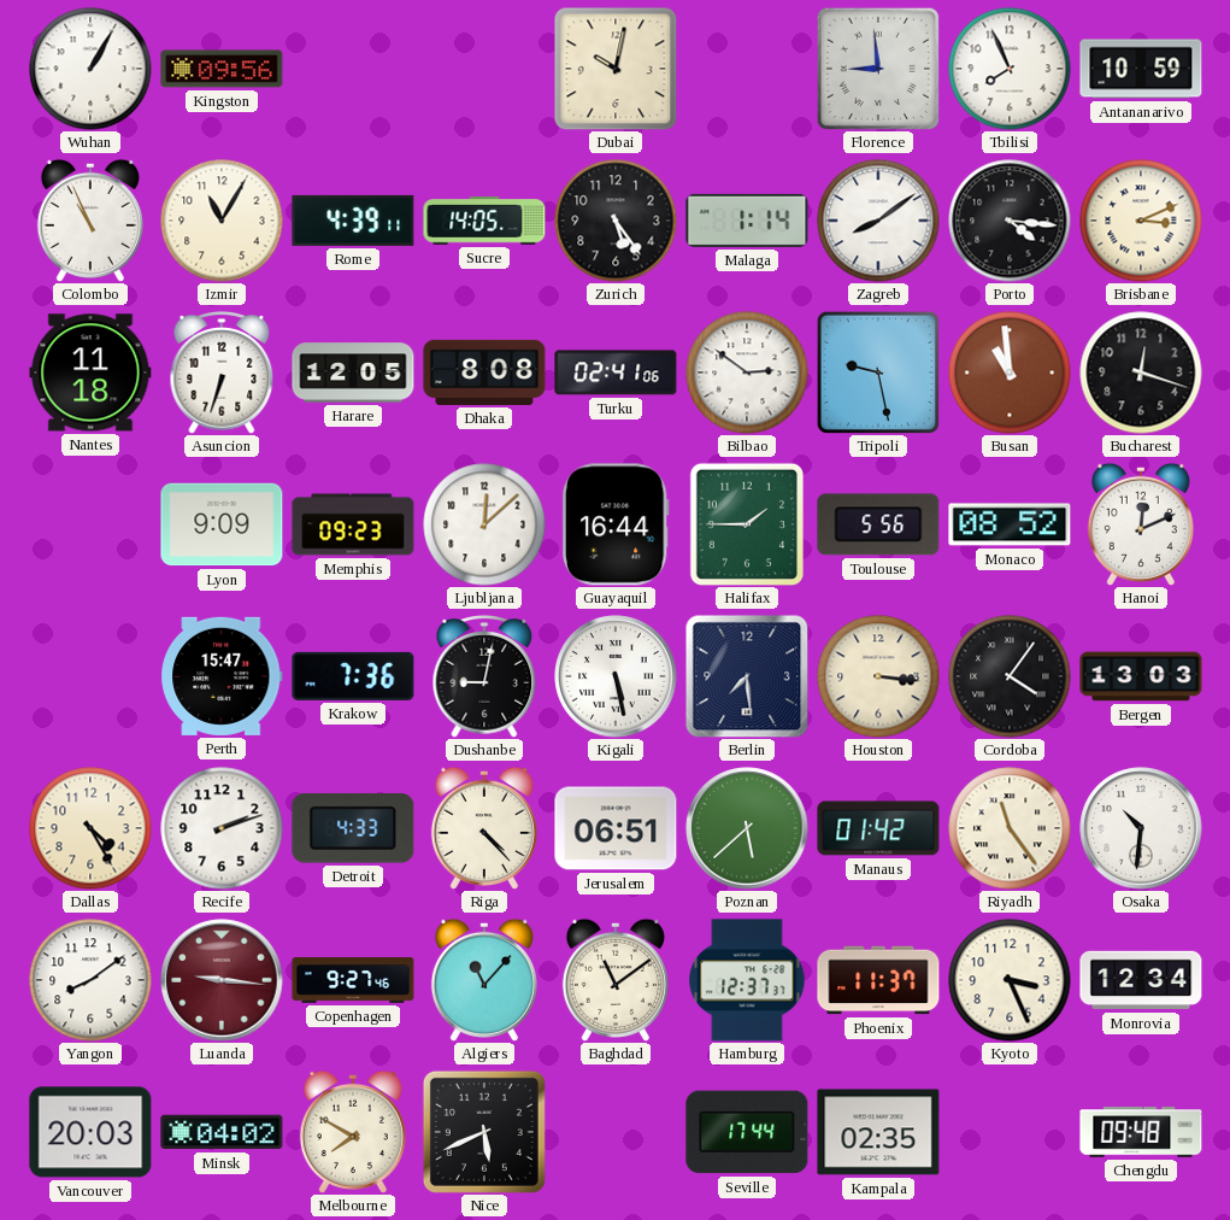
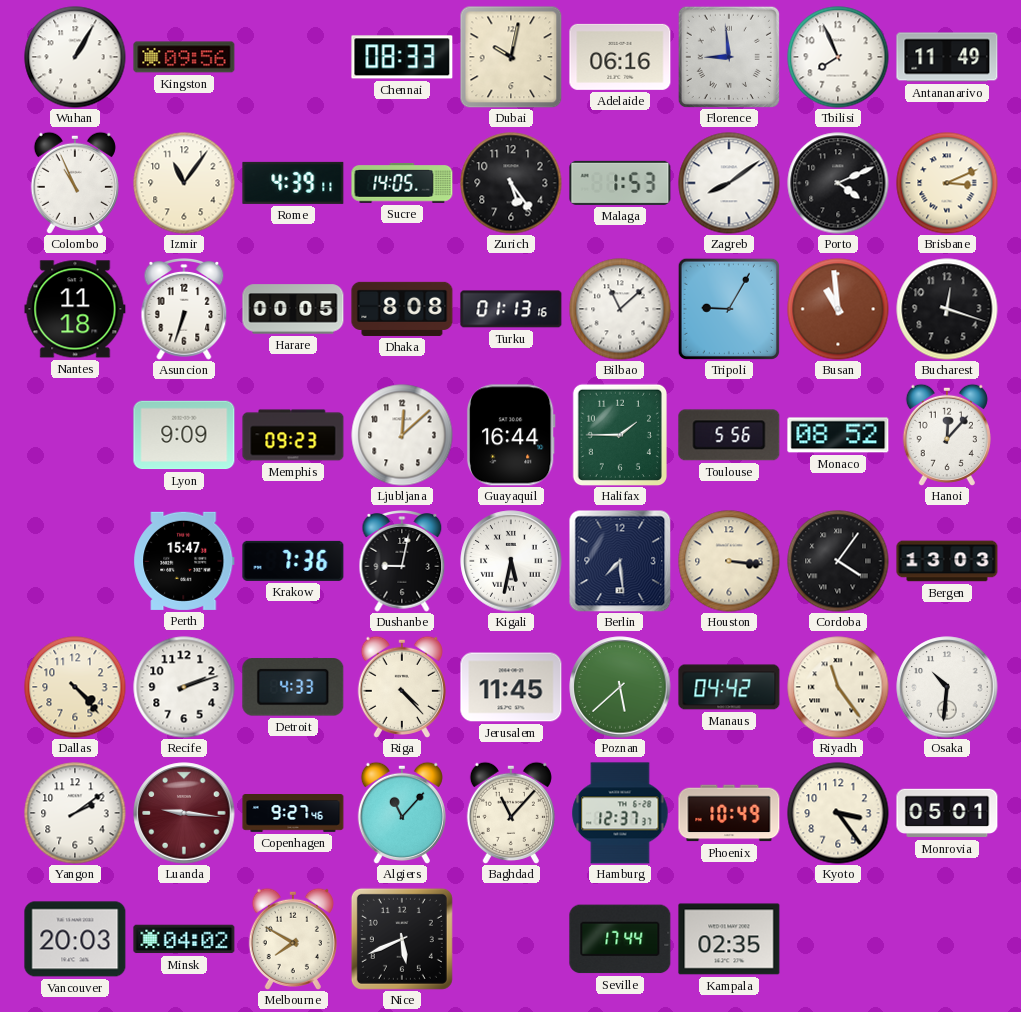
Chennai: none -> 08:33 (402, 57)
Adelaide: none -> 06:16 (620, 57)
Antananarivo: 10:59 -> 11:49 (947, 57)
Izmir: 11:05 -> 11:06 (184, 183)
Malaga: 1:14 -> 1:53 (620, 183)
Porto: 4:16 -> 4:11 (838, 183)
Harare: 12:05 -> 00:05 (293, 309)
Turku: 02:41 -> 01:13 (511, 309)
Bilbao: 2:51 -> 11:08 (620, 309)
Tripoli: 9:28 -> 9:05 (729, 309)
Hanoi: 12:11 -> 12:07 (947, 435)
Kigali: 5:28 -> 5:32 (511, 561)
Dallas: 4:25 -> 4:23 (75, 687)
Jerusalem: 06:51 -> 11:45 (511, 687)
Manaus: 01:42 -> 04:42 (729, 687)
Yangon: 8:09 -> 2:09 (75, 813)
Baghdad: 11:09 -> 11:07 (511, 813)
Phoenix: 11:37 -> 10:49 (729, 813)
Kyoto: 3:26 -> 3:24 (838, 813)
Monrovia: 12:34 -> 05:01 (947, 813)
Chengdu: 09:48 -> none (1141, 1132)
